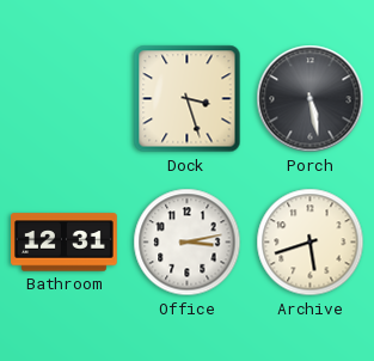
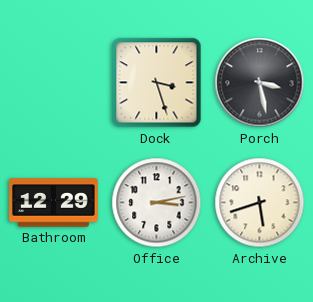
Porch: 5:28 -> 3:28 (260, 83)
Bathroom: 12:31 -> 12:29 (54, 203)
